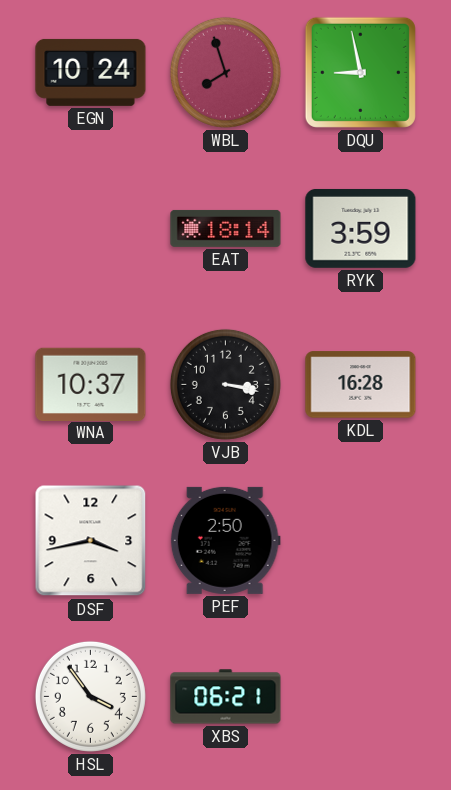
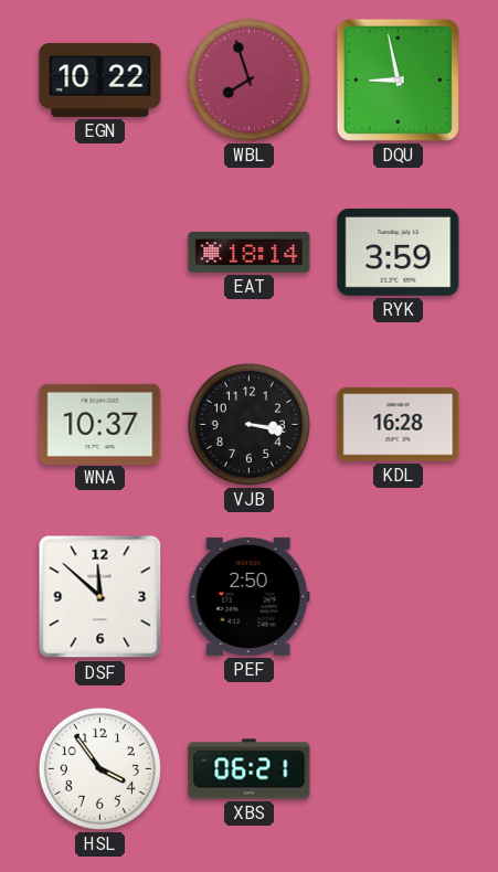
EGN: 10:24 -> 10:22 (100, 79)
DSF: 3:43 -> 11:52 (100, 597)
